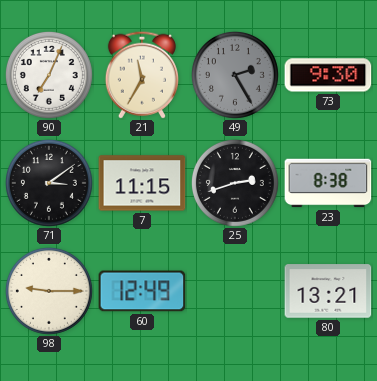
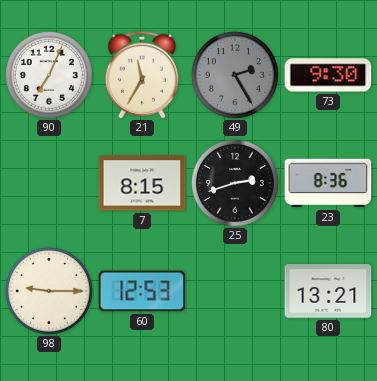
71: 3:09 -> none (49, 183)
7: 11:15 -> 8:15 (142, 183)
23: 8:38 -> 8:36 (328, 183)
60: 12:49 -> 12:53 (142, 291)
